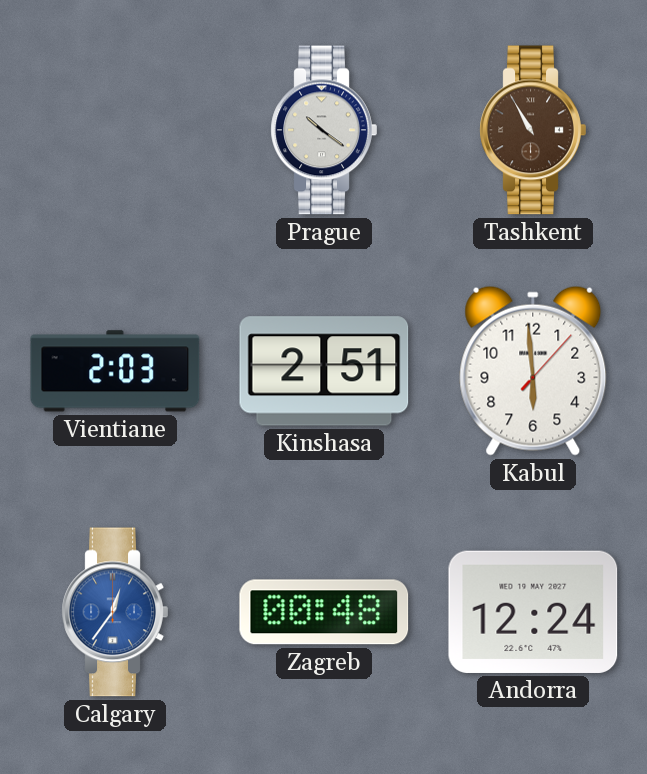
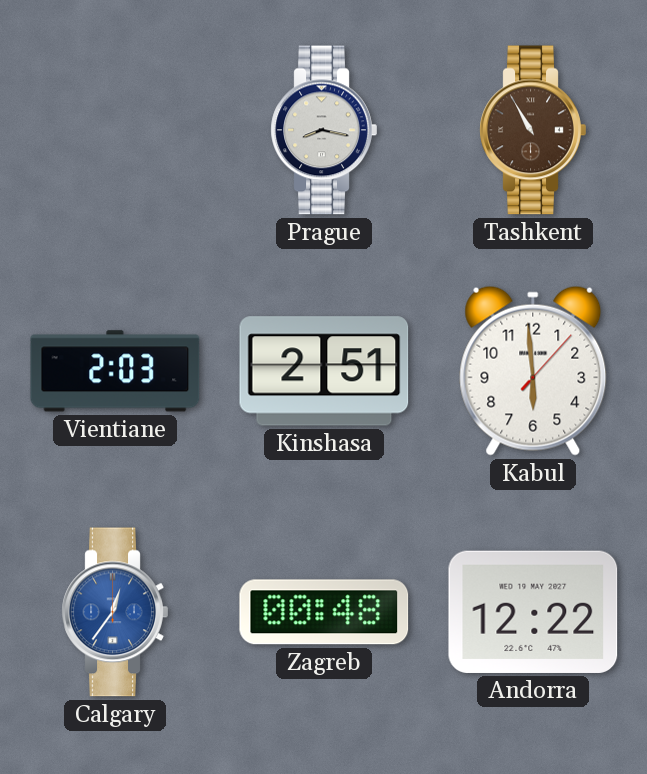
Prague: 10:21 -> 8:17 (324, 130)
Andorra: 12:24 -> 12:22 (533, 612)
